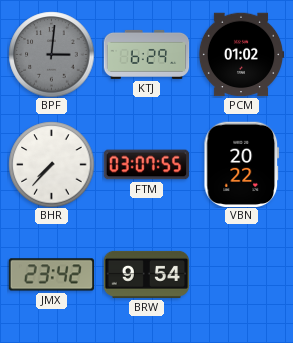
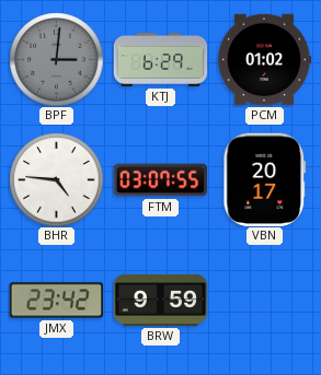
BHR: 7:37 -> 4:46 (56, 179)
VBN: 20:22 -> 20:17 (265, 179)
BRW: 9:54 -> 9:59 (160, 300)
